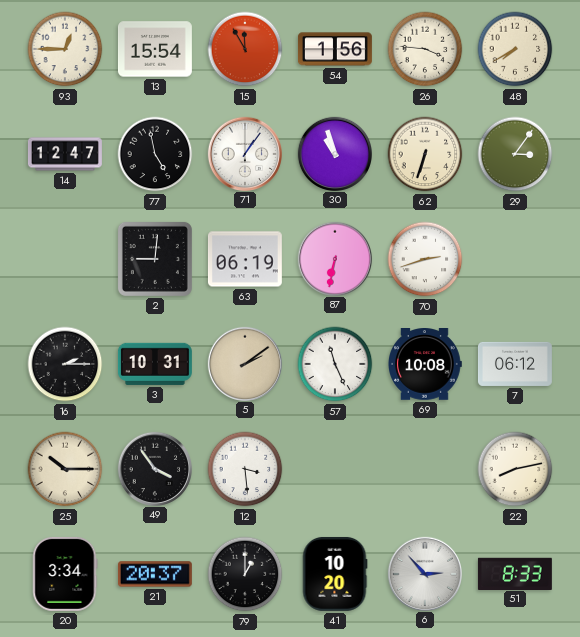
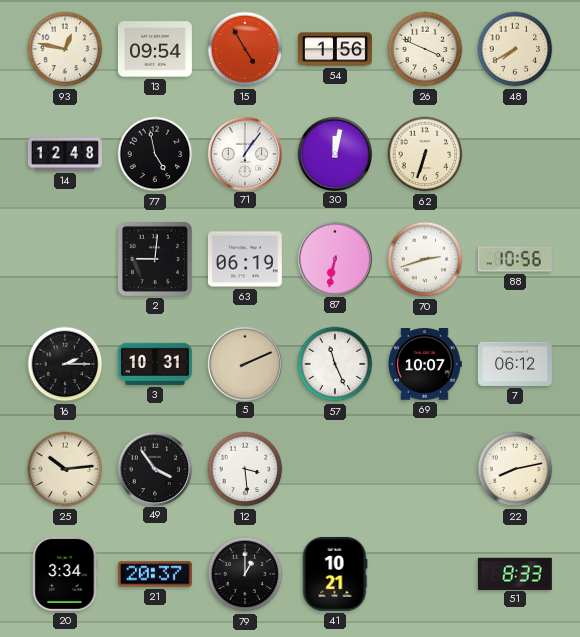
93: 12:45 -> 12:47 (65, 49)
13: 15:54 -> 09:54 (155, 49)
15: 11:55 -> 4:55 (245, 49)
26: 3:46 -> 3:49 (425, 49)
14: 12:47 -> 12:48 (65, 154)
30: 10:57 -> 12:02 (334, 153)
29: 3:06 -> none (515, 154)
88: none -> 10:56 (515, 259)
5: 2:09 -> 2:11 (244, 363)
69: 10:08 -> 10:07 (425, 365)
25: 10:15 -> 10:14 (65, 469)
41: 10:20 -> 10:21 (335, 574)
6: 2:53 -> none (424, 573)
